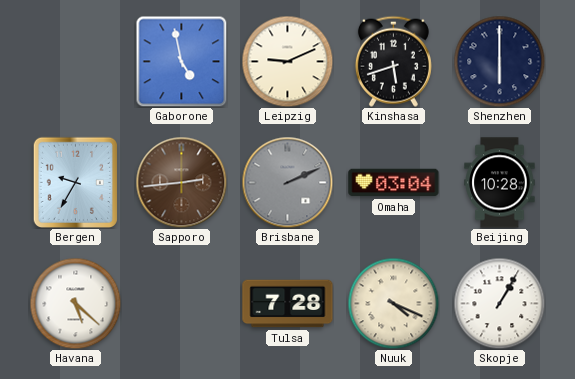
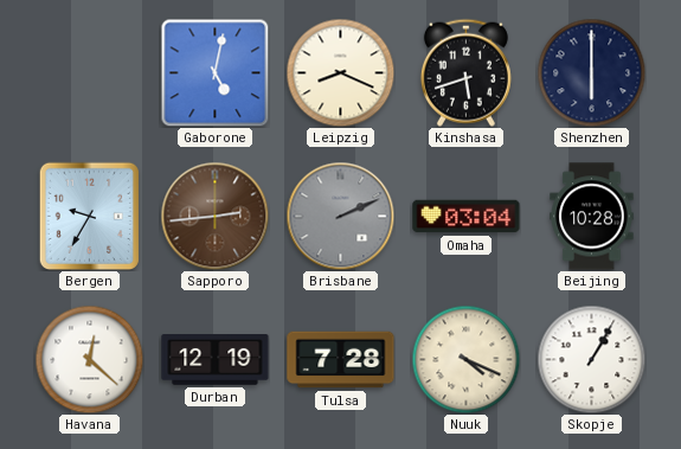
Gaborone: 4:58 -> 5:02 (214, 72)
Leipzig: 9:11 -> 8:19 (340, 72)
Havana: 5:22 -> 12:22 (89, 359)
Durban: none -> 12:19 (216, 360)
